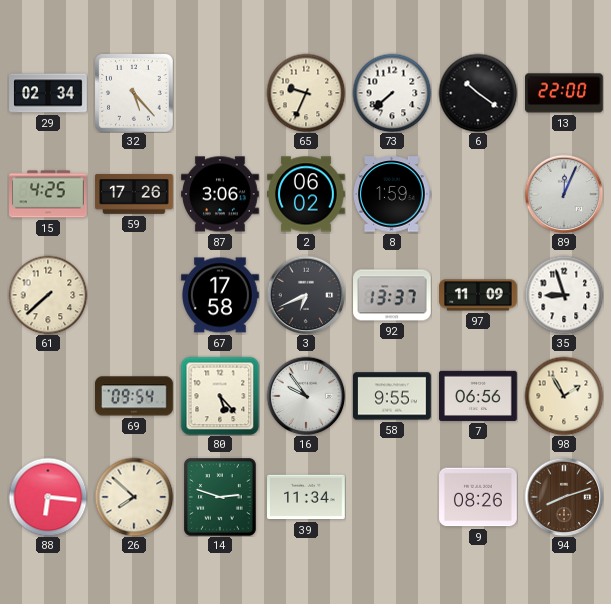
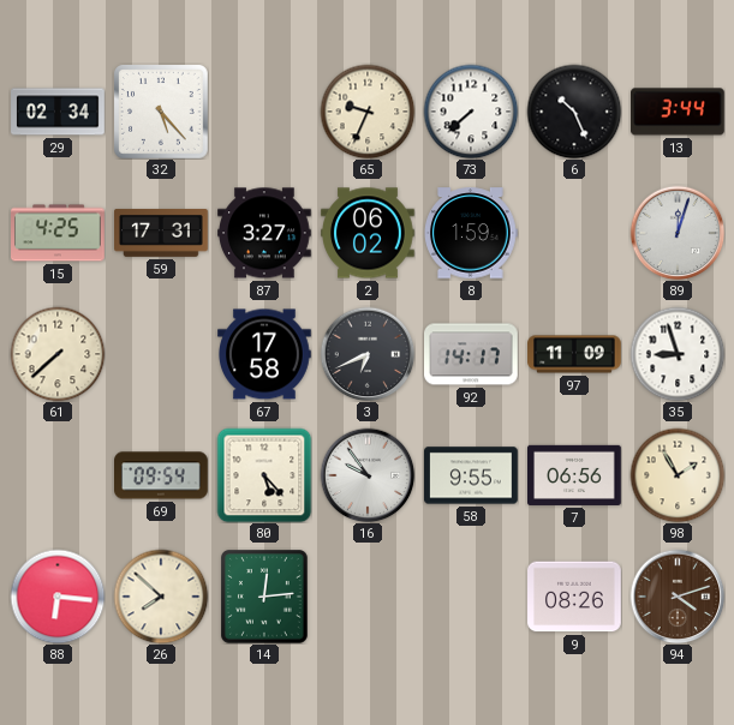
6: 10:21 -> 10:26 (574, 112)
13: 22:00 -> 3:44 (679, 112)
59: 17:26 -> 17:31 (161, 234)
87: 3:06 -> 3:27 (264, 233)
89: 12:04 -> 12:03 (678, 233)
92: 13:37 -> 14:17 (472, 354)
14: 2:48 -> 12:14 (265, 598)
39: 11:34 -> none (307, 497)
94: 8:12 -> 4:12 (678, 597)
